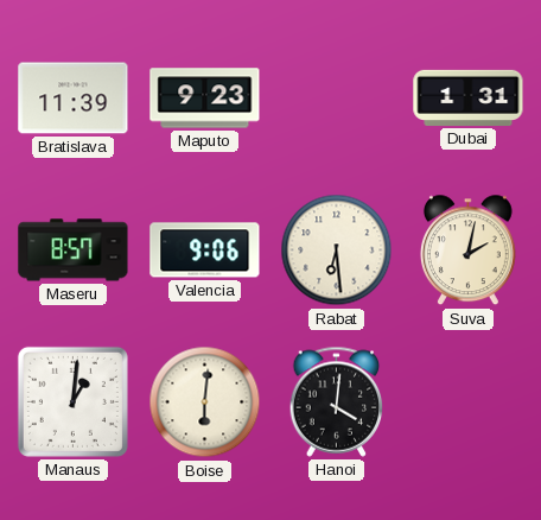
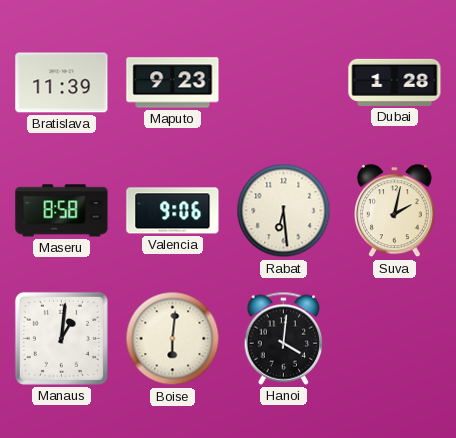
Dubai: 1:31 -> 1:28 (395, 82)
Maseru: 8:57 -> 8:58 (62, 211)
